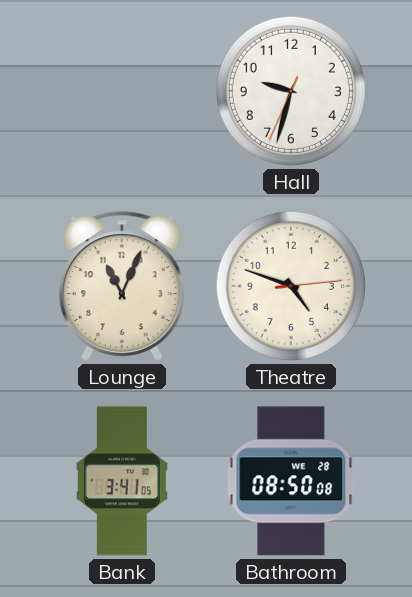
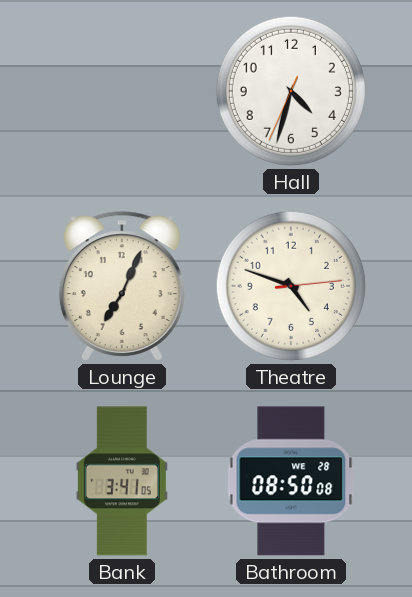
Hall: 9:32 -> 4:32 (291, 91)
Lounge: 11:04 -> 7:04 (122, 286)
